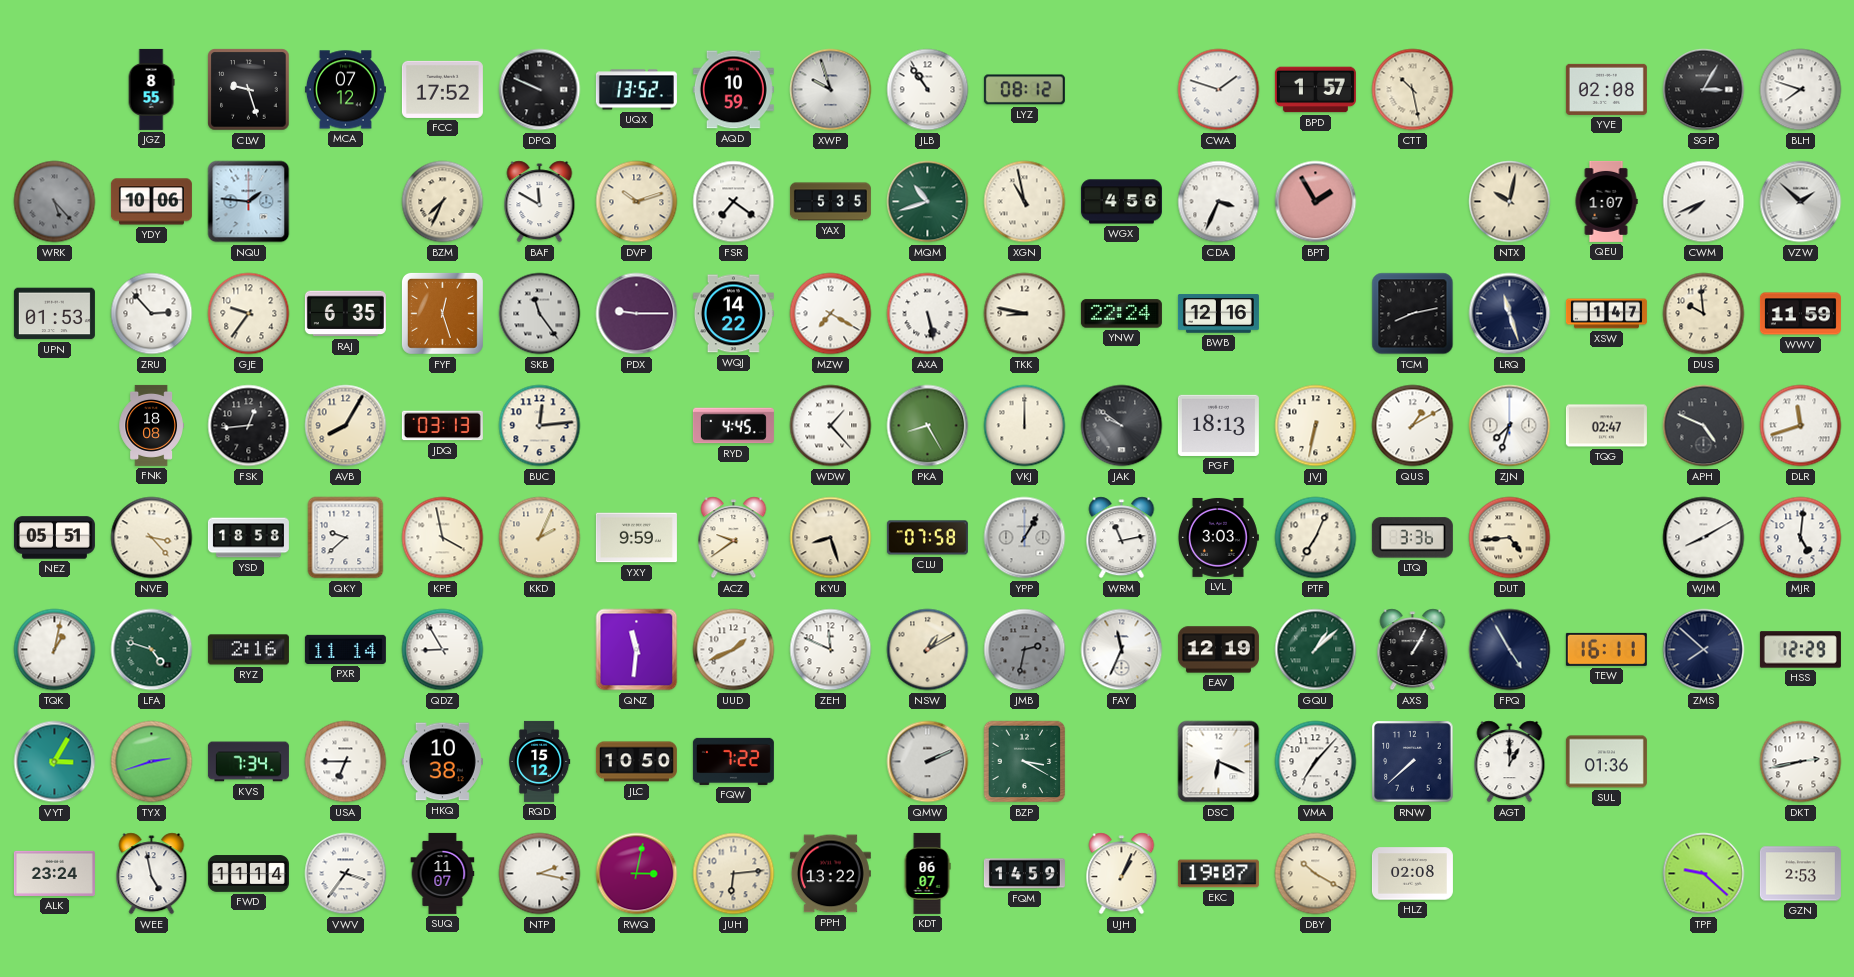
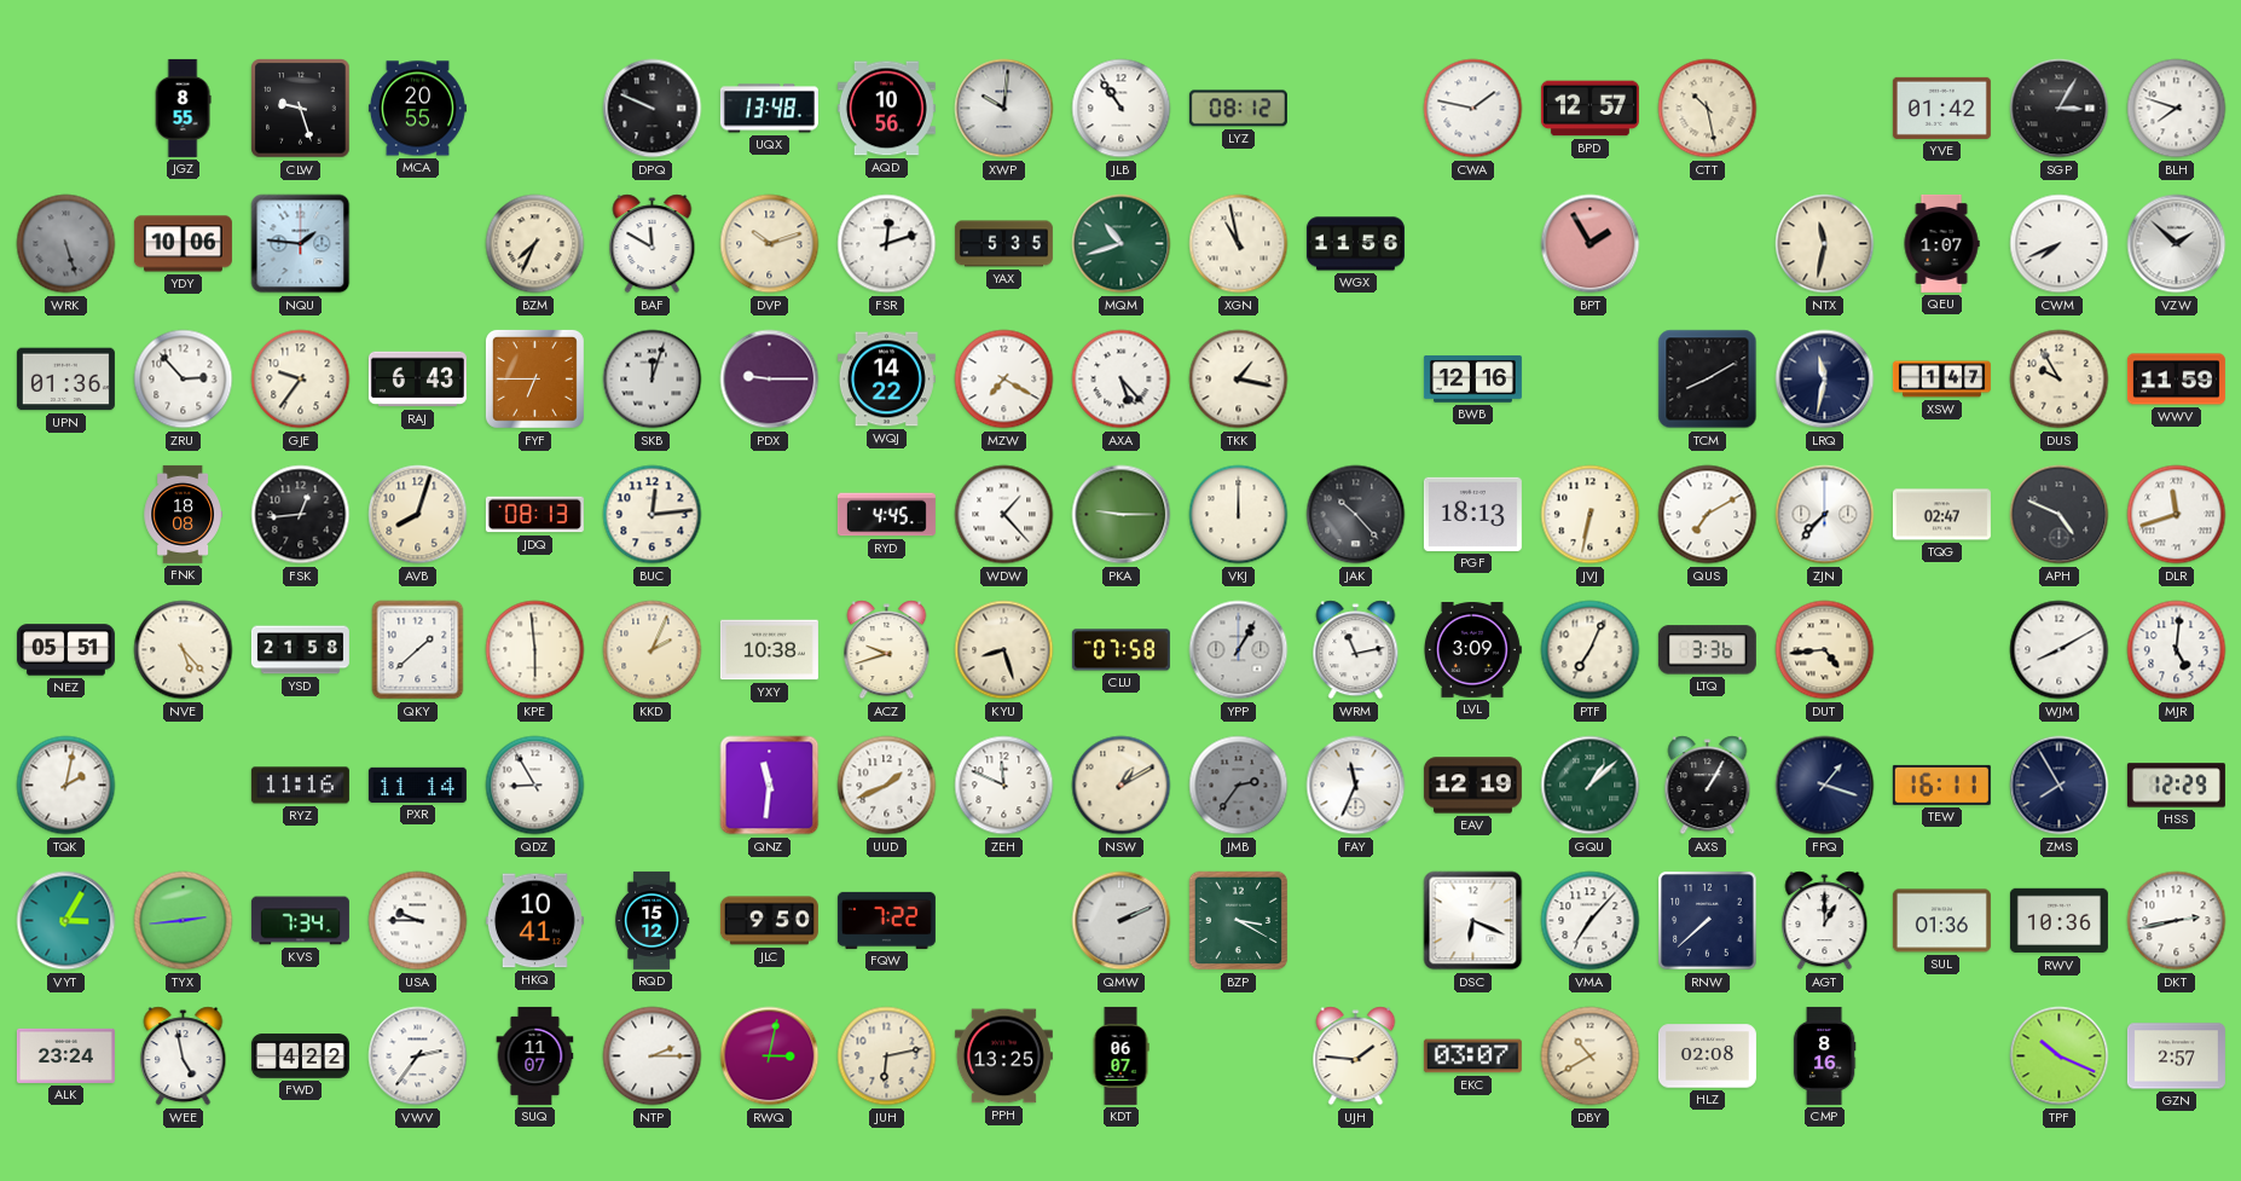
MCA: 07:12 -> 20:55 (417, 109)
FCC: 17:52 -> none (442, 89)
UQX: 13:52 -> 13:48 (769, 109)
AQD: 10:59 -> 10:56 (886, 109)
XWP: 9:57 -> 10:01 (1004, 109)
CWA: 1:48 -> 1:47 (1473, 109)
BPD: 1:57 -> 12:57 (1589, 109)
YVE: 02:08 -> 01:42 (1941, 108)
WRK: 5:23 -> 5:27 (66, 244)
FSR: 7:21 -> 12:12 (887, 244)
WGX: 4:56 -> 11:56 (1355, 244)
CDA: 3:34 -> none (1219, 202)
NTX: 10:02 -> 11:32 (1825, 244)
UPN: 01:53 -> 01:36 (65, 380)
RAJ: 6:35 -> 6:43 (417, 380)
FYF: 12:27 -> 6:45 (534, 378)
SKB: 11:24 -> 12:03 (653, 380)
AXA: 5:28 -> 5:23 (1122, 380)
TKK: 8:47 -> 1:17 (1239, 380)
YNW: 22:24 -> none (1121, 314)
TCM: 8:13 -> 8:10 (1708, 380)
LRQ: 11:27 -> 11:32 (1825, 380)
DUS: 9:59 -> 9:55 (2060, 380)
AVB: 8:05 -> 8:03 (418, 515)
JDQ: 03:13 -> 08:13 (534, 515)
PKA: 8:25 -> 9:15 (1122, 515)
JAK: 9:51 -> 10:23 (1356, 515)
QUS: 1:10 -> 7:10 (1708, 515)
ZJN: 7:33 -> 7:37 (1825, 515)
NVE: 3:23 -> 5:23 (184, 650)
YSD: 18:58 -> 21:58 (300, 650)
QKY: 9:38 -> 1:38 (418, 650)
KPE: 3:58 -> 5:59 (535, 650)
YXY: 9:59 -> 10:38 (769, 650)
ACZ: 9:39 -> 9:42 (887, 650)
LVL: 3:03 -> 3:09 (1472, 649)
TQK: 1:02 -> 2:02 (66, 786)
LFA: 4:48 -> none (152, 650)
RYZ: 2:16 -> 11:16 (300, 786)
JMB: 2:32 -> 2:36 (1239, 786)
FPQ: 4:55 -> 1:18 (1825, 786)
ZMS: 7:52 -> 7:55 (2060, 786)
TYX: 2:42 -> 2:44 (184, 921)
USA: 6:45 -> 9:45 (418, 921)
HKQ: 10:38 -> 10:41 (534, 921)
JLC: 10:50 -> 9:50 (769, 921)
RWV: none -> 10:36 (2058, 921)
FWD: 11:14 -> 4:22 (300, 1056)
VWV: 3:36 -> 2:36 (418, 1056)
NTP: 2:17 -> 2:15 (653, 1056)
JUH: 6:14 -> 6:13 (887, 1056)
PPH: 13:22 -> 13:25 (1003, 1056)
FQM: 14:59 -> none (1024, 874)
UJH: 1:04 -> 1:46 (1356, 1056)
EKC: 19:07 -> 03:07 (1472, 1056)
DBY: 10:20 -> 10:40 (1591, 1056)
CMP: none -> 8:16 (1824, 1055)
TPF: 9:22 -> 10:19 (2060, 1056)
GZN: 2:53 -> 2:57 (2176, 1056)
